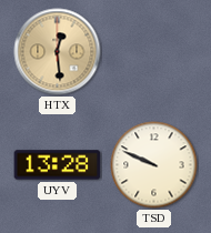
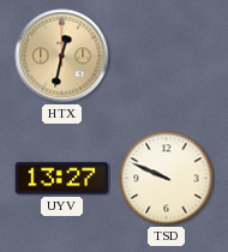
HTX: 12:29 -> 12:32 (62, 56)
UYV: 13:28 -> 13:27 (62, 179)
